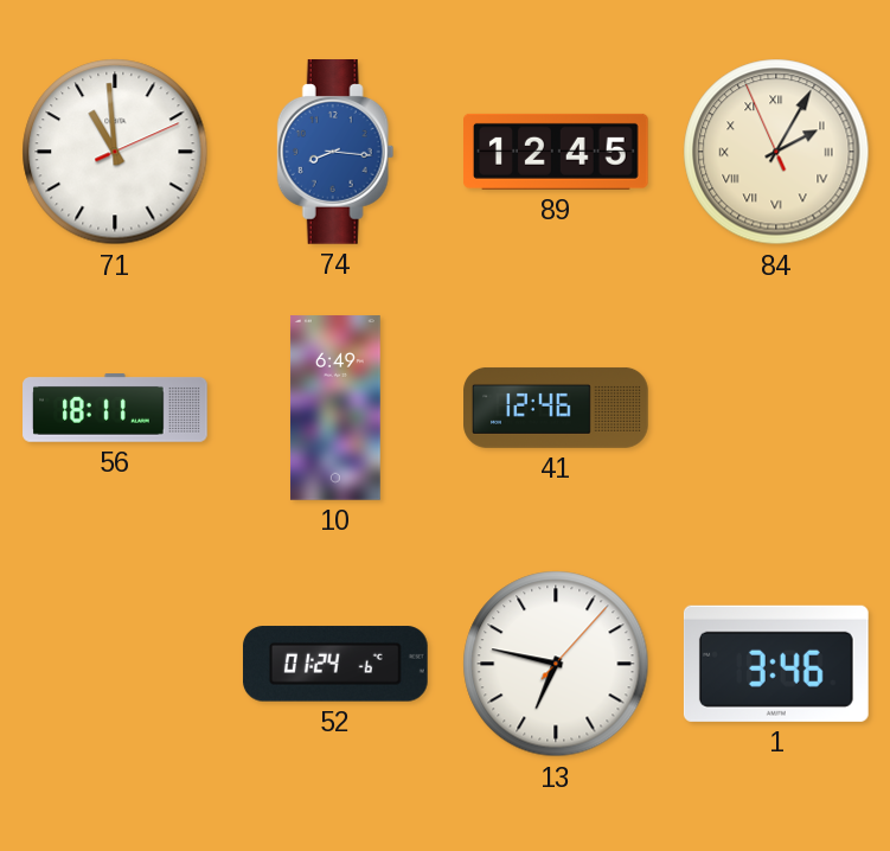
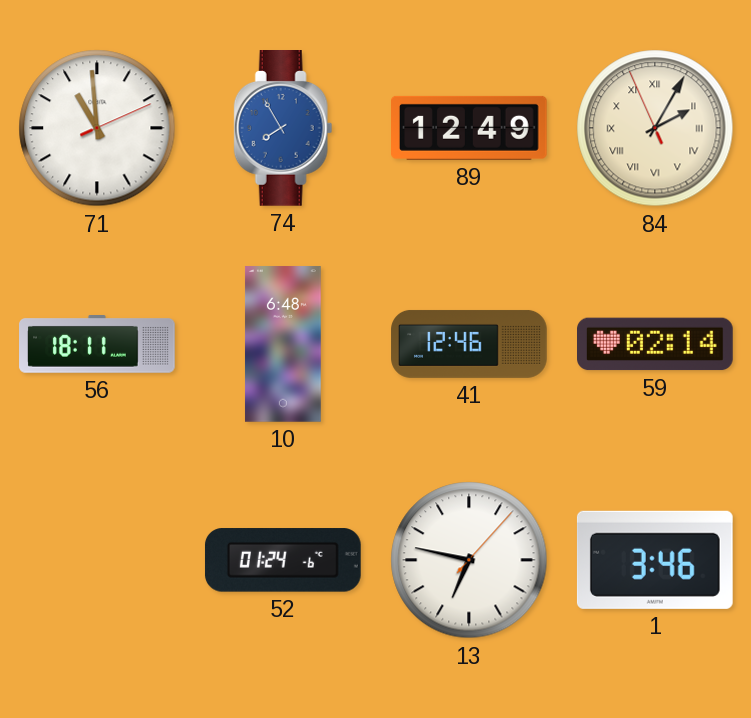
74: 8:16 -> 7:55 (283, 129)
89: 12:45 -> 12:49 (470, 128)
10: 6:49 -> 6:48 (283, 344)
59: none -> 02:14 (656, 344)
